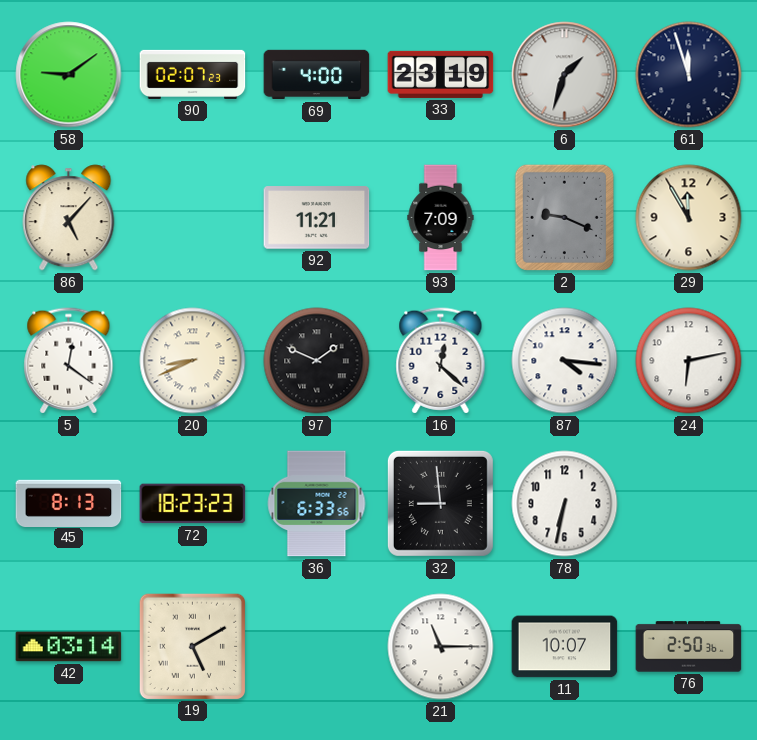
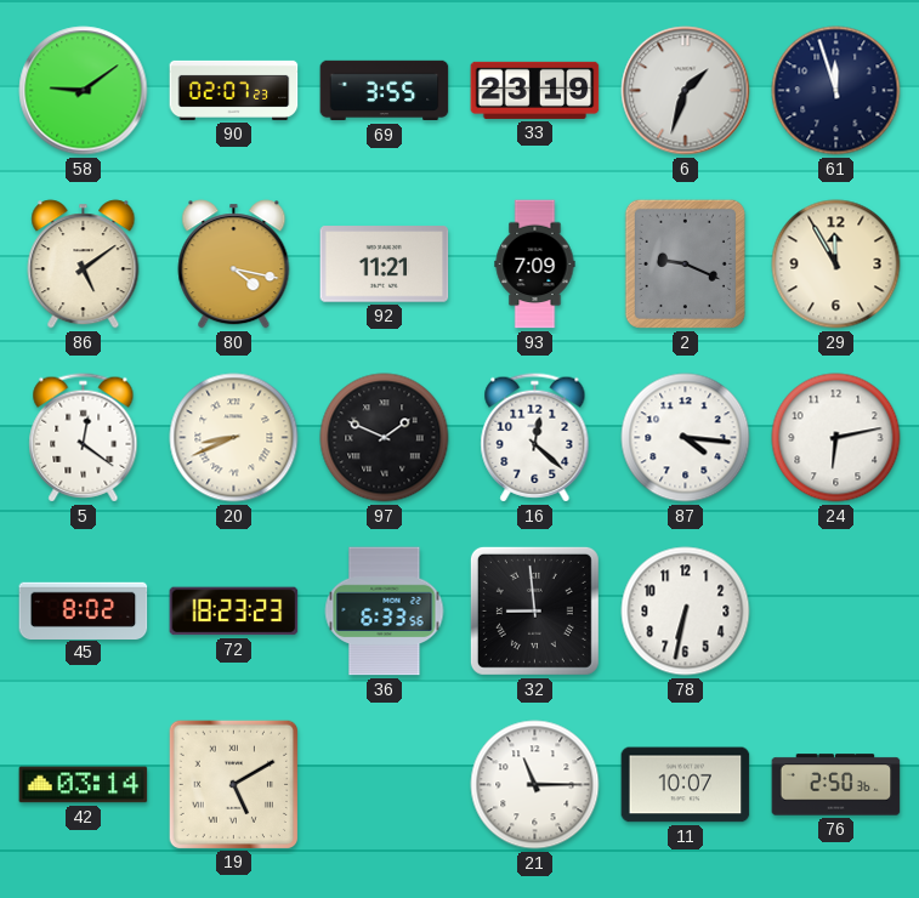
69: 4:00 -> 3:55 (385, 91)
86: 5:07 -> 5:09 (84, 265)
80: none -> 4:17 (234, 265)
45: 8:13 -> 8:02 (84, 610)
